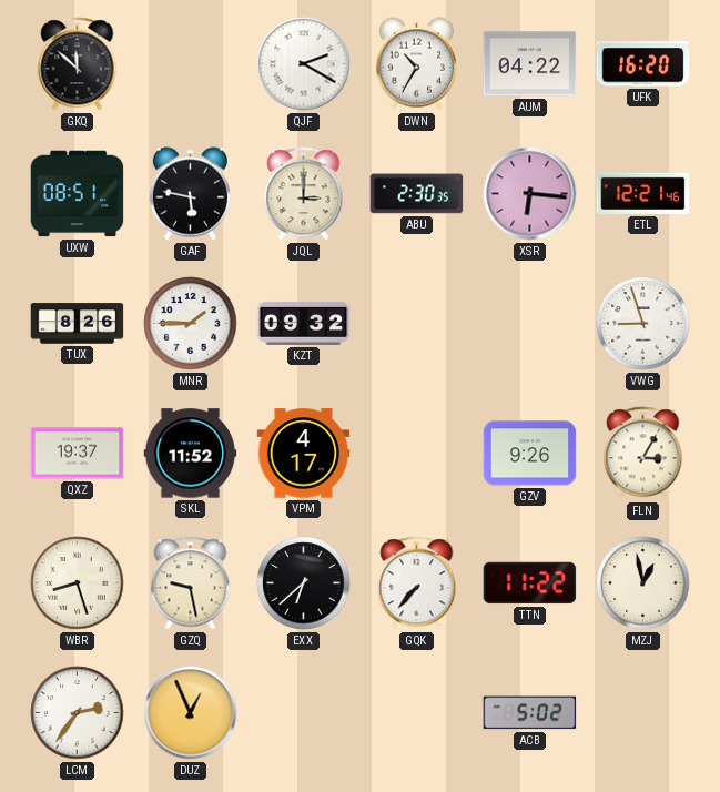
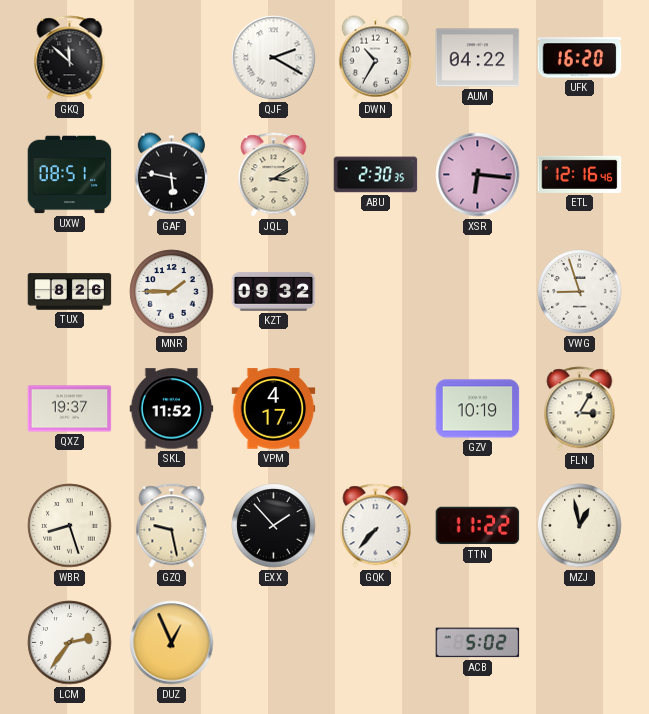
JQL: 3:00 -> 3:10 (274, 175)
ETL: 12:21 -> 12:16 (580, 174)
GZV: 9:26 -> 10:19 (478, 409)
EXX: 6:38 -> 1:53 (274, 526)
